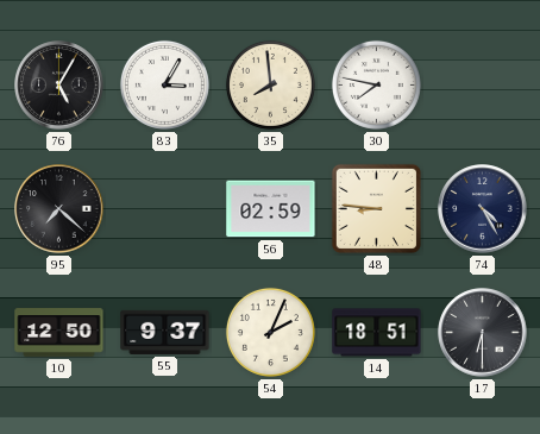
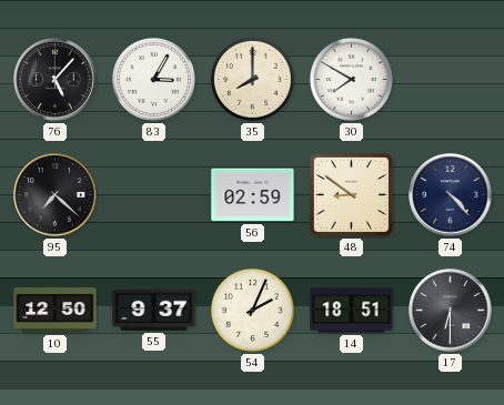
76: 5:05 -> 5:07 (56, 80)
35: 7:59 -> 8:00 (252, 79)
30: 7:47 -> 7:50 (351, 79)
48: 8:46 -> 8:51 (351, 194)
74: 4:25 -> 4:23 (451, 195)
